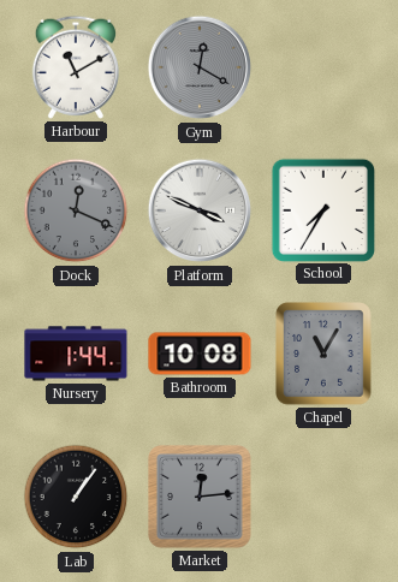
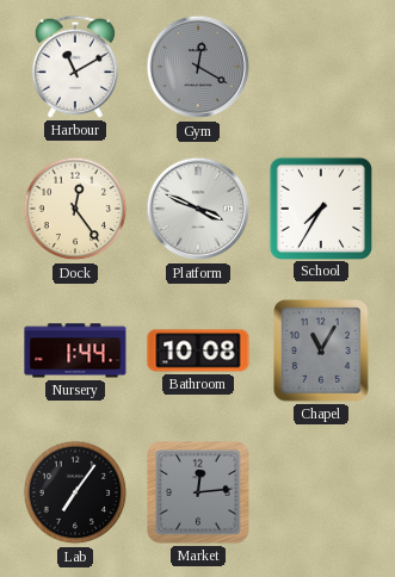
Dock: 12:19 -> 12:24 (75, 209)
Dock dial: grey -> cream (75, 209)
Lab: 1:06 -> 7:06 (75, 492)
